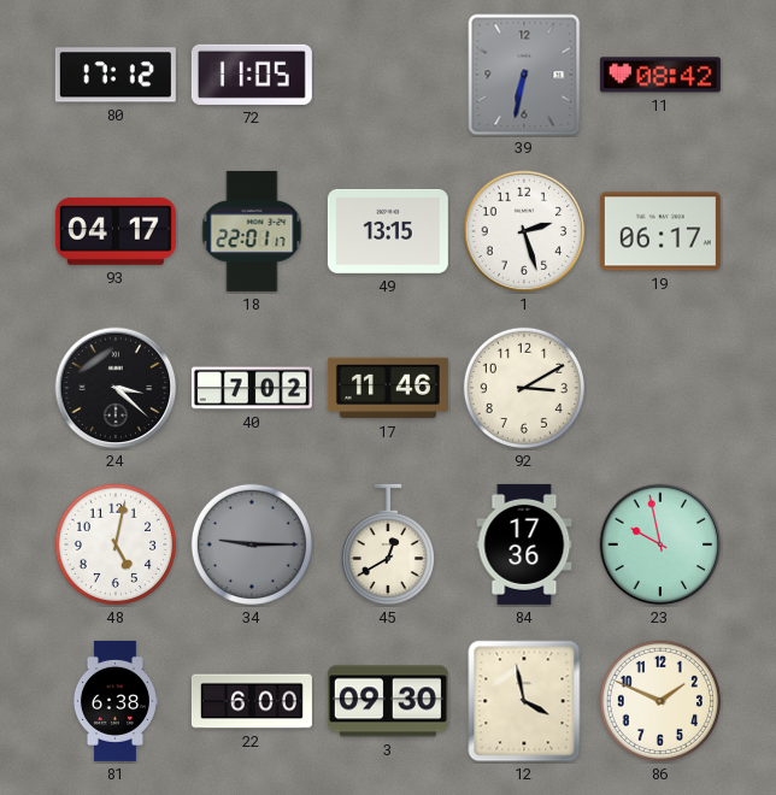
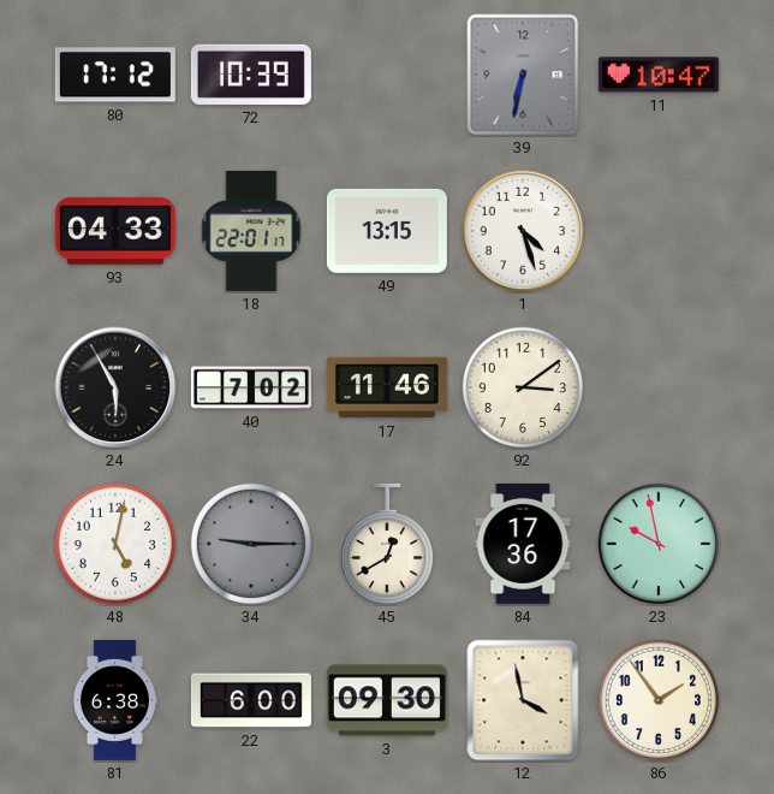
72: 11:05 -> 10:39 (251, 75)
11: 08:42 -> 10:47 (659, 75)
93: 04:17 -> 04:33 (115, 231)
1: 2:27 -> 4:27 (523, 231)
19: 06:17 -> none (660, 231)
24: 3:22 -> 5:55 (115, 387)
92: 3:10 -> 3:09 (523, 387)
86: 1:49 -> 1:54 (659, 700)
